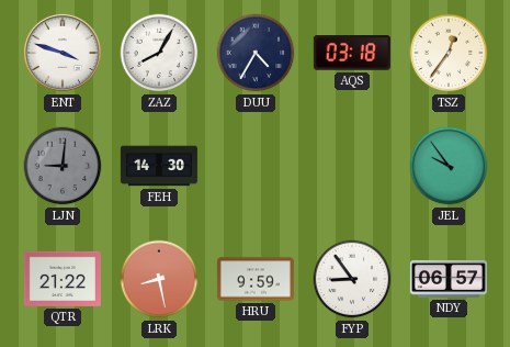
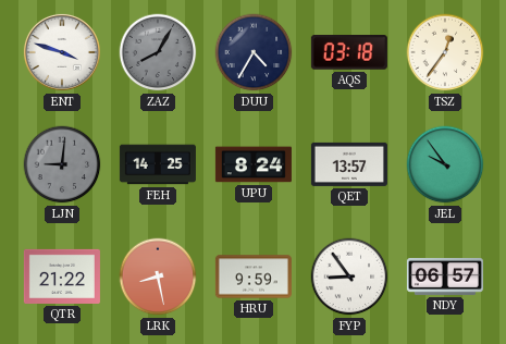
ZAZ dial: white -> grey (158, 52)
FEH: 14:30 -> 14:25 (158, 164)
UPU: none -> 8:24 (254, 164)
QET: none -> 13:57 (349, 164)
